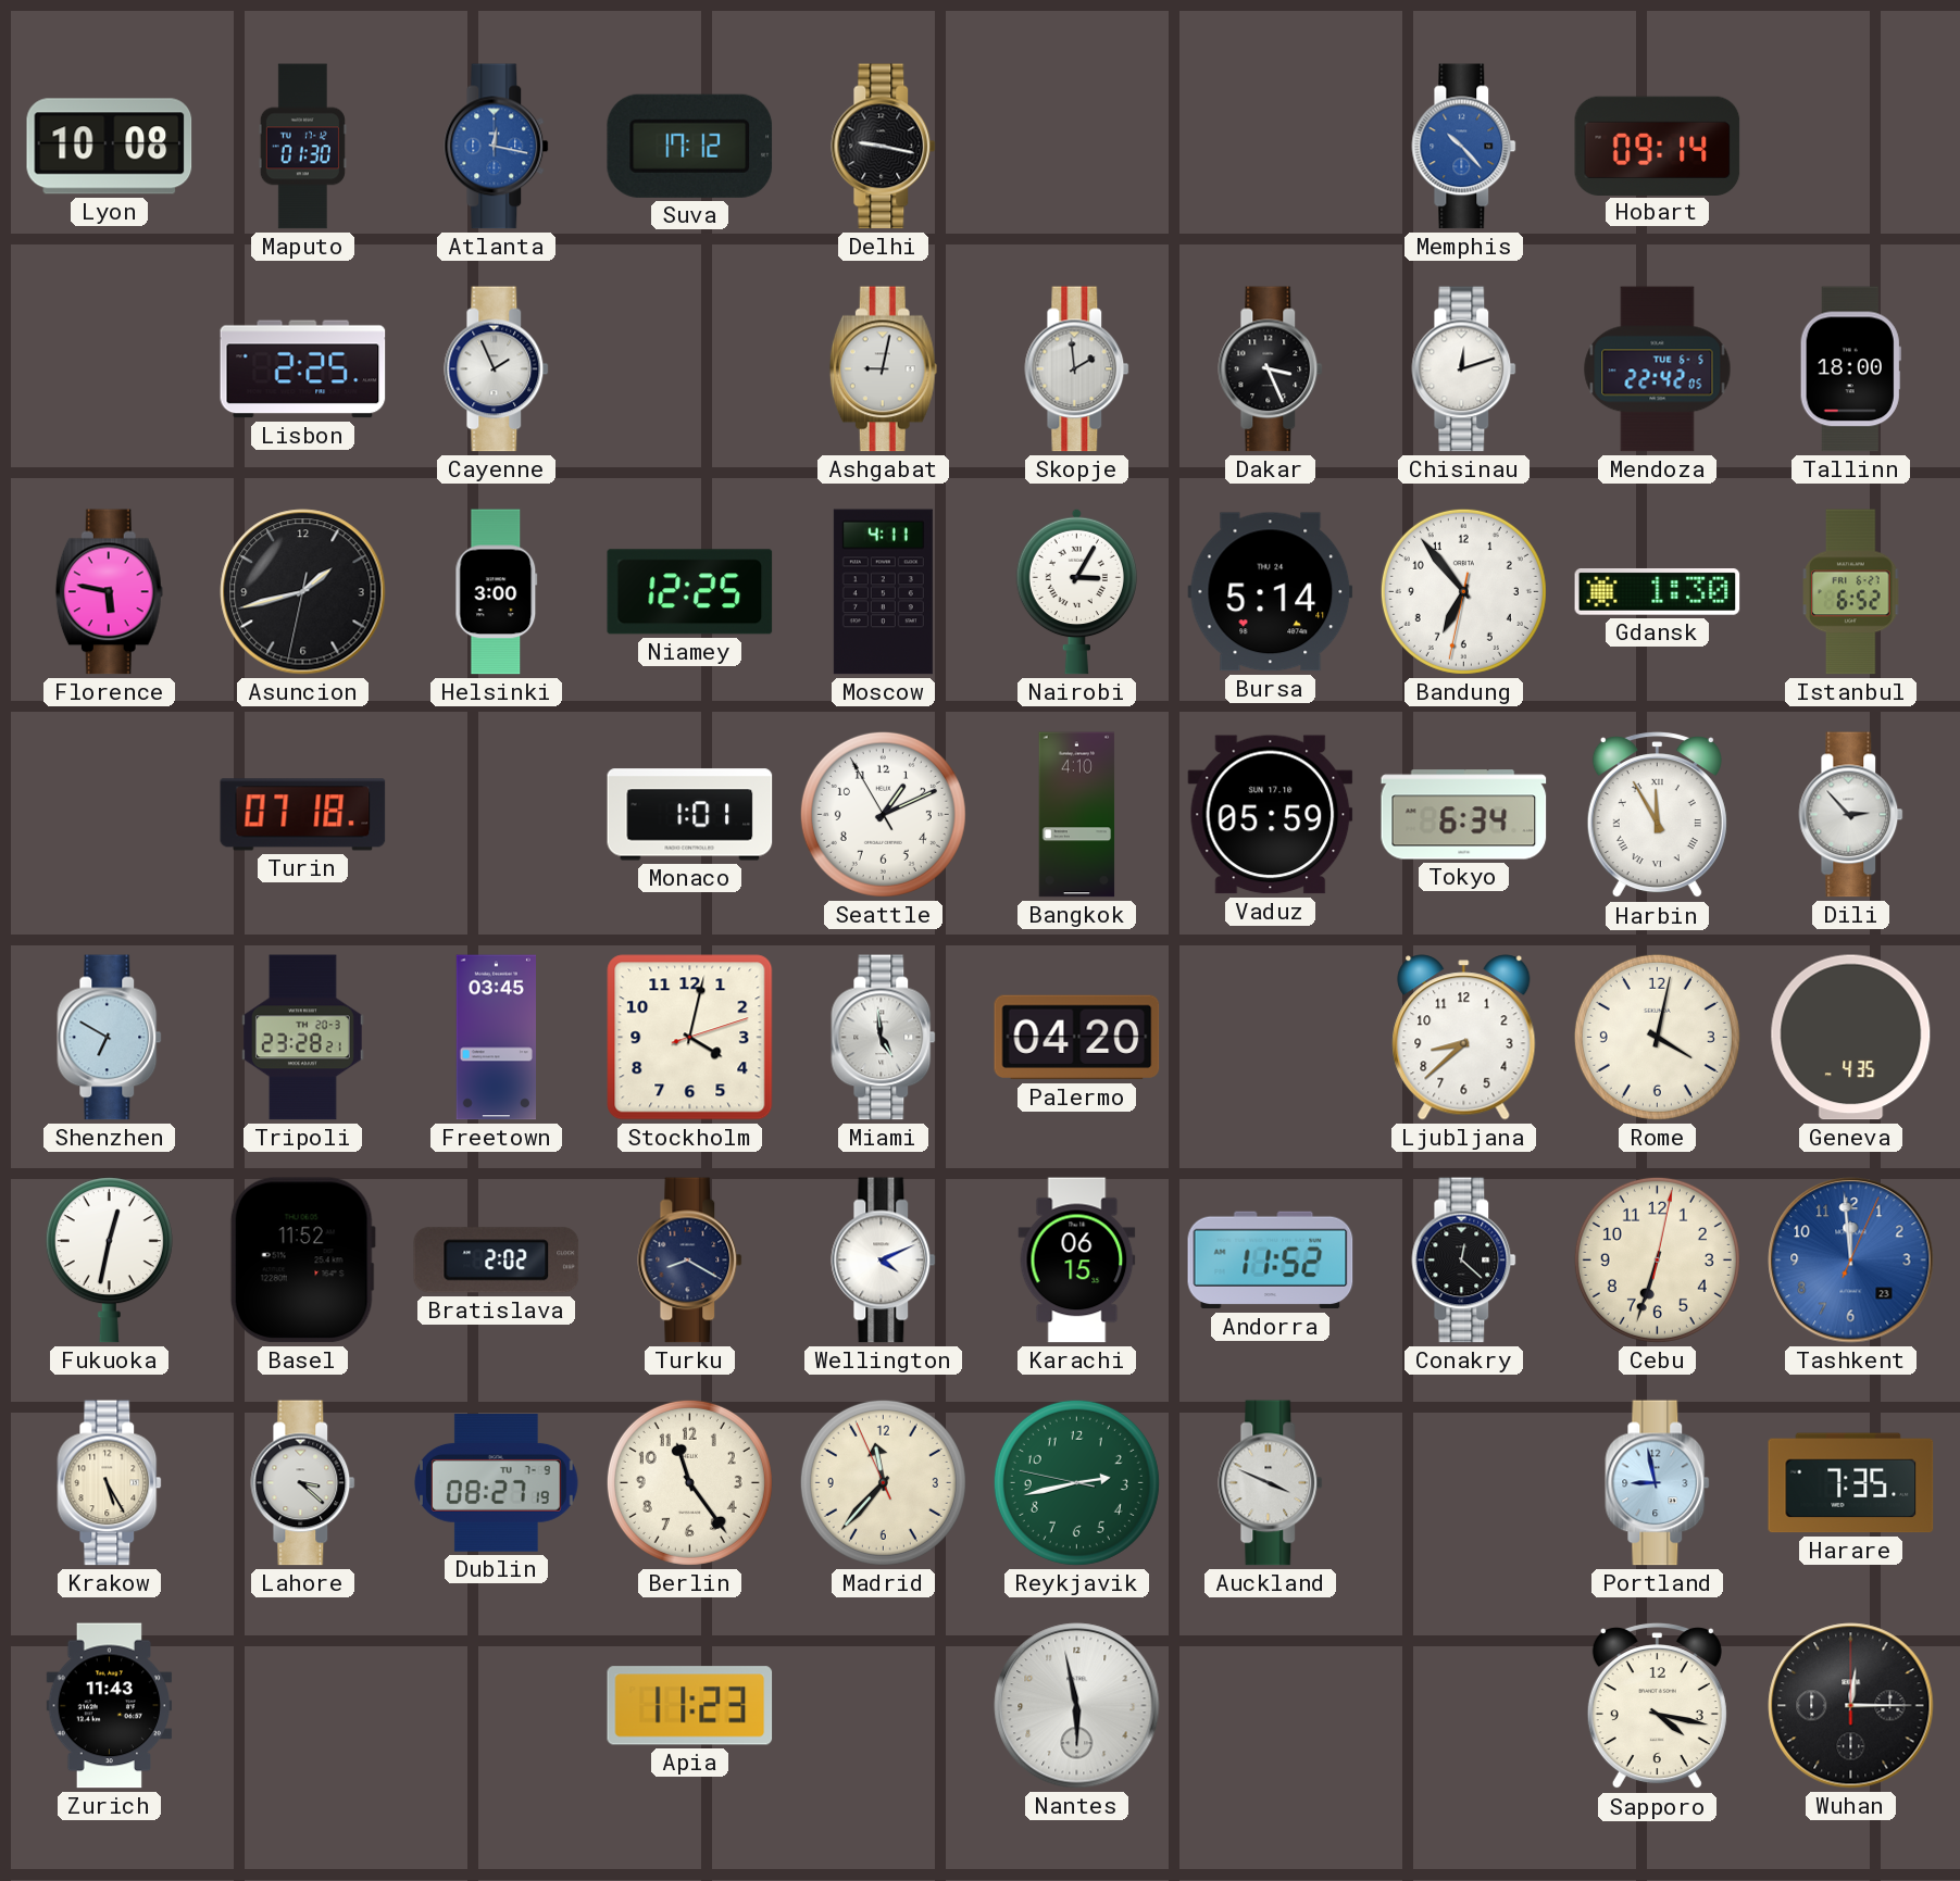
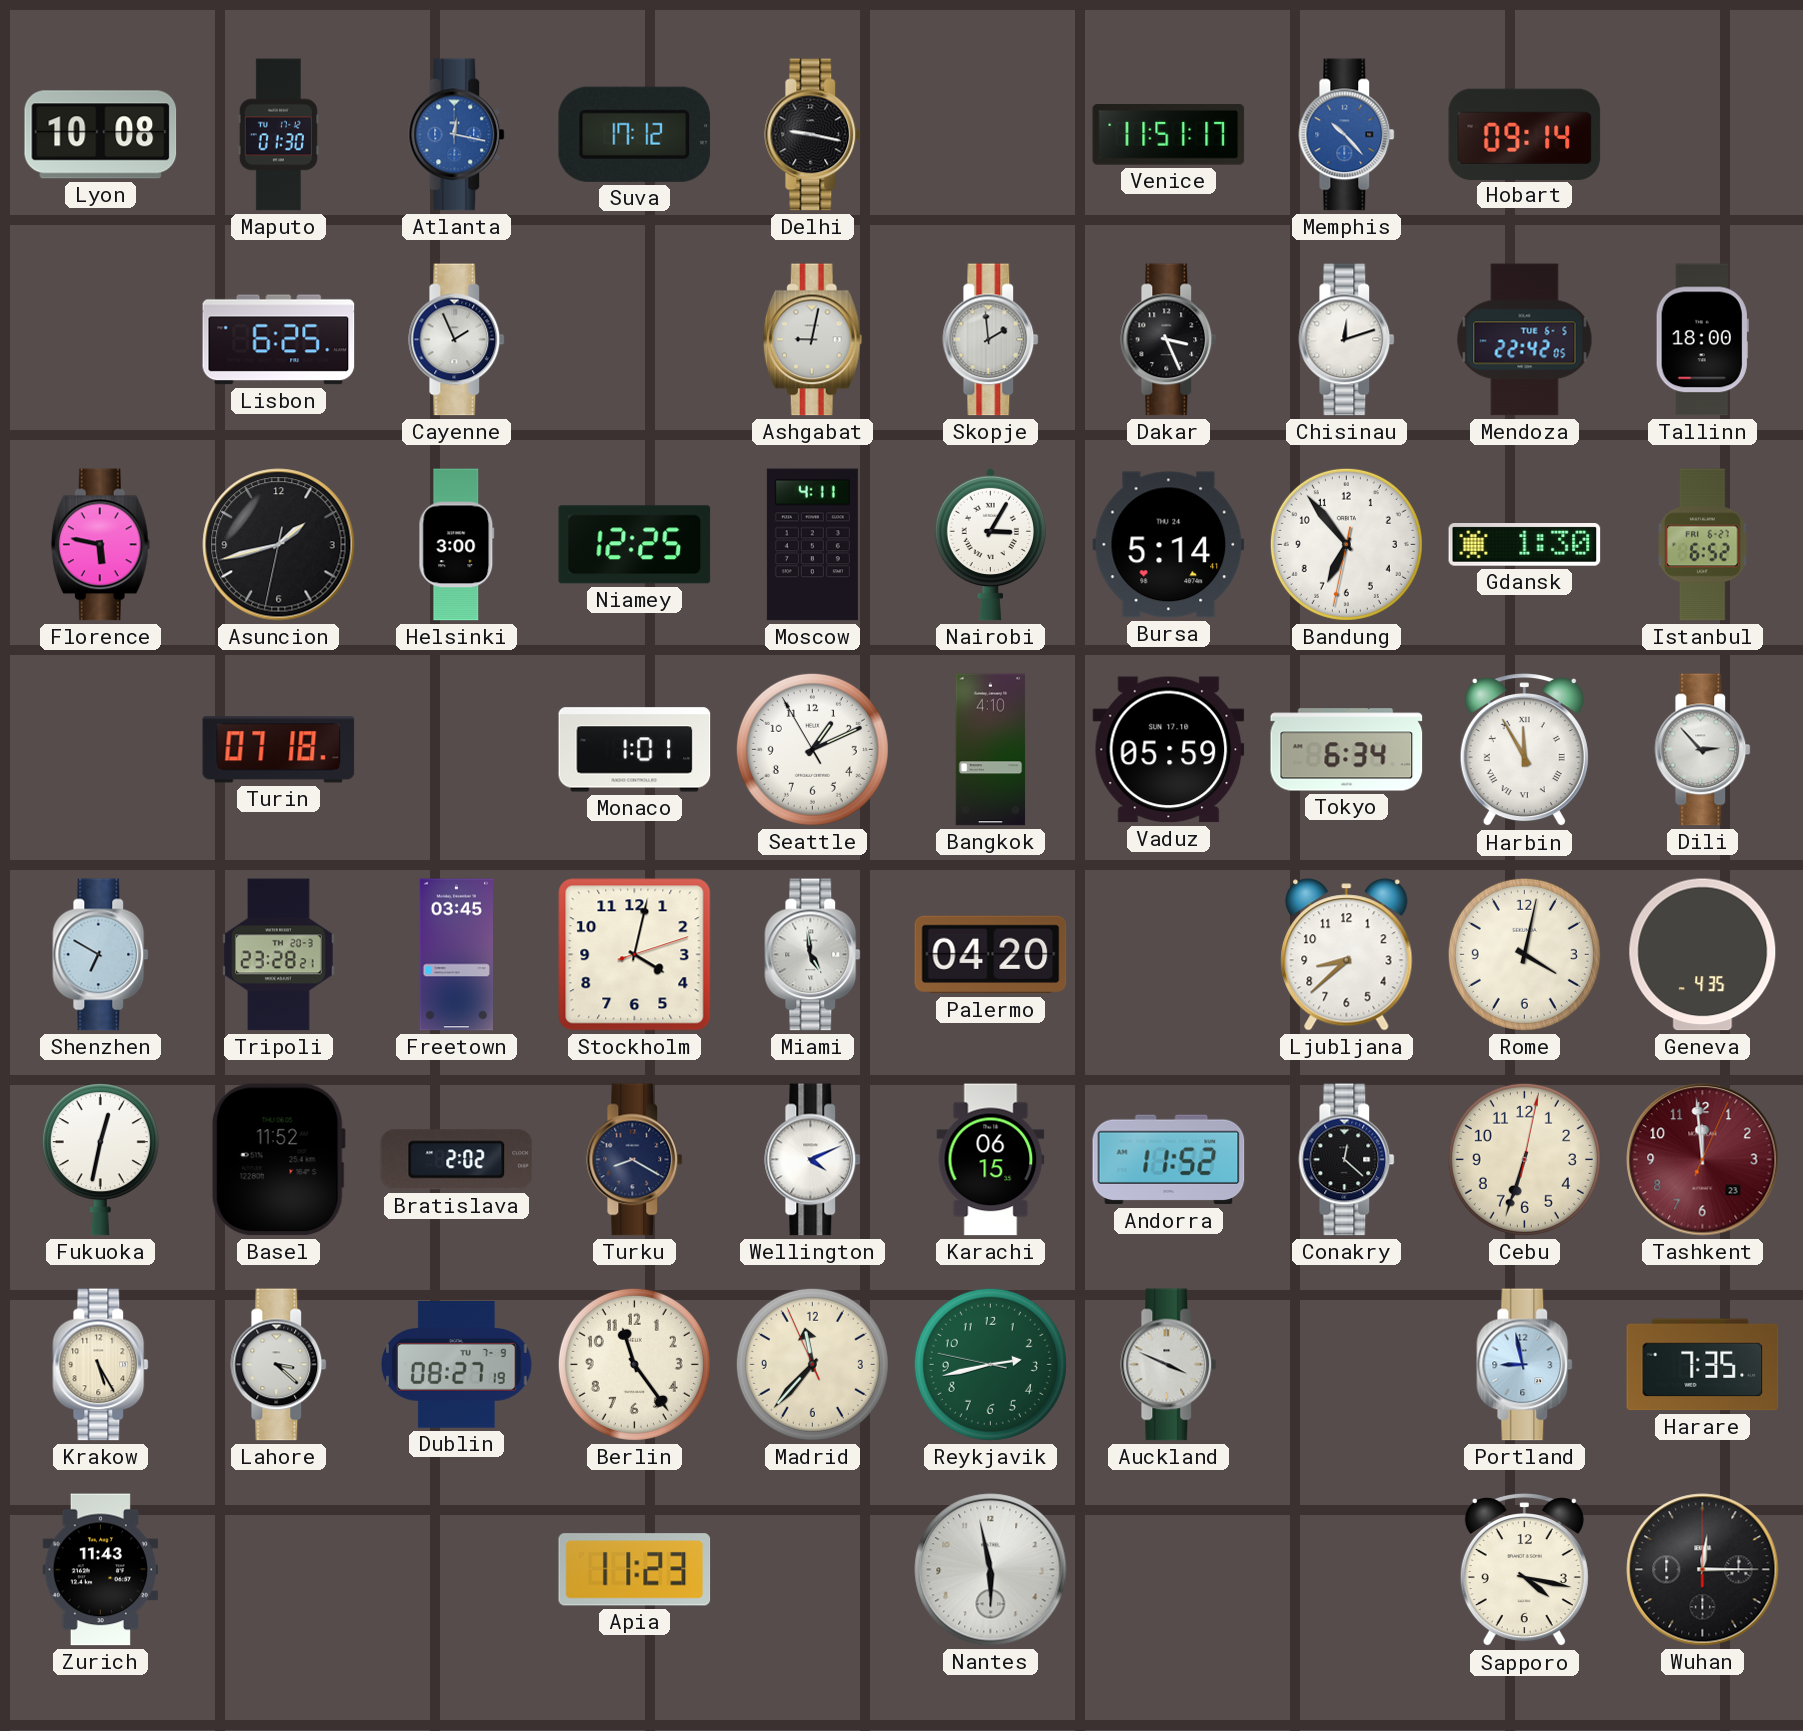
Venice: none -> 11:51 (1169, 134)
Lisbon: 2:25 -> 6:25 (279, 340)
Tashkent dial: blue -> burgundy (1703, 1160)
